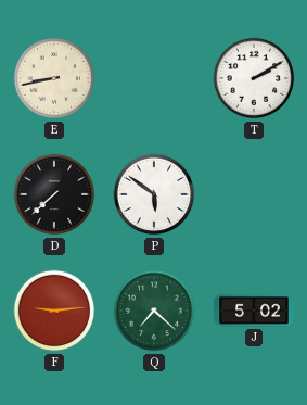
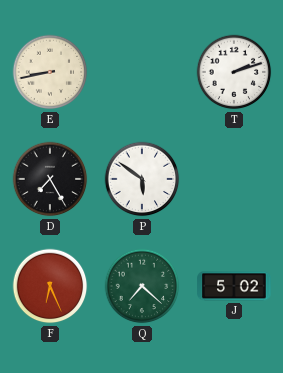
T: 2:10 -> 2:12 (234, 72)
D: 7:38 -> 7:25 (50, 179)
F: 9:14 -> 6:26 (50, 286)
